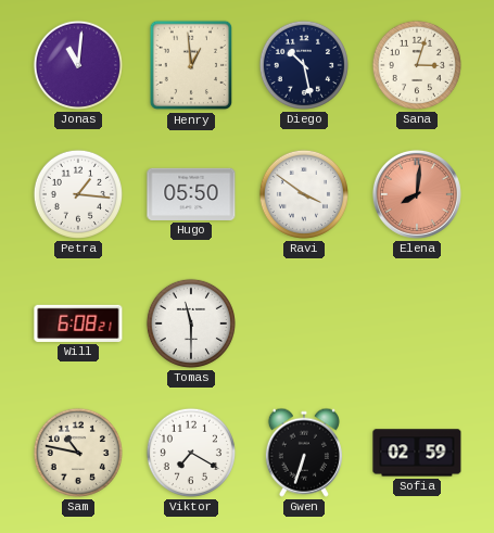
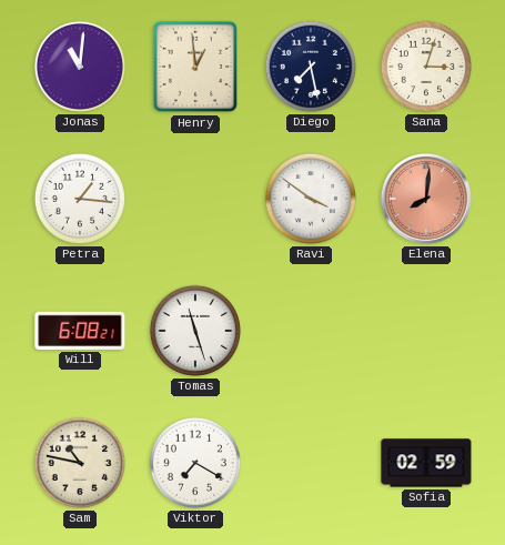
Diego: 10:28 -> 7:28 (311, 67)
Hugo: 05:50 -> none (191, 194)
Tomas: 11:30 -> 11:27 (195, 331)
Gwen: 6:33 -> none (304, 453)
